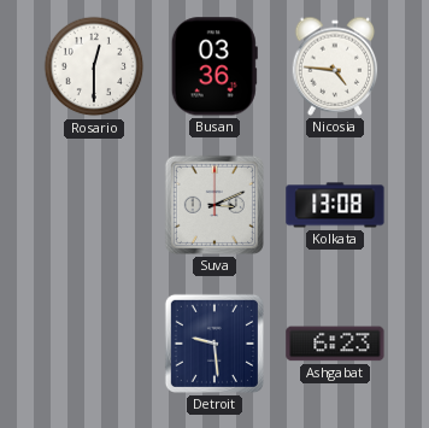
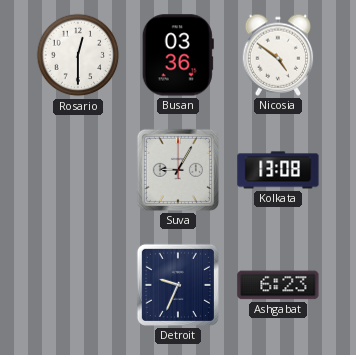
Nicosia: 4:46 -> 4:51 (278, 55)
Suva: 3:11 -> 9:05 (178, 170)
Detroit: 9:29 -> 9:34 (178, 285)
